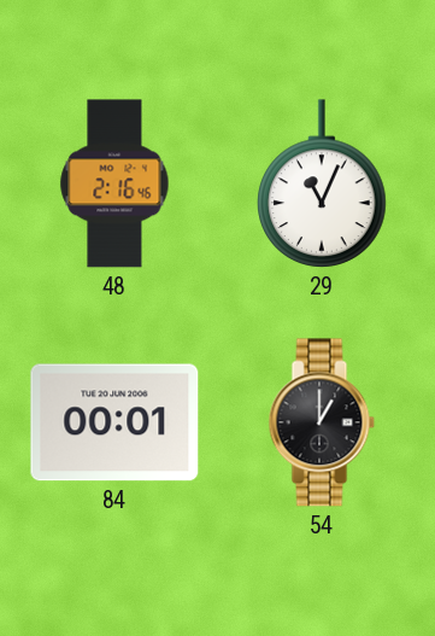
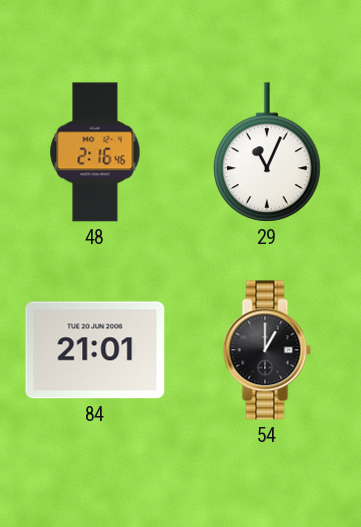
84: 00:01 -> 21:01 (95, 350)
